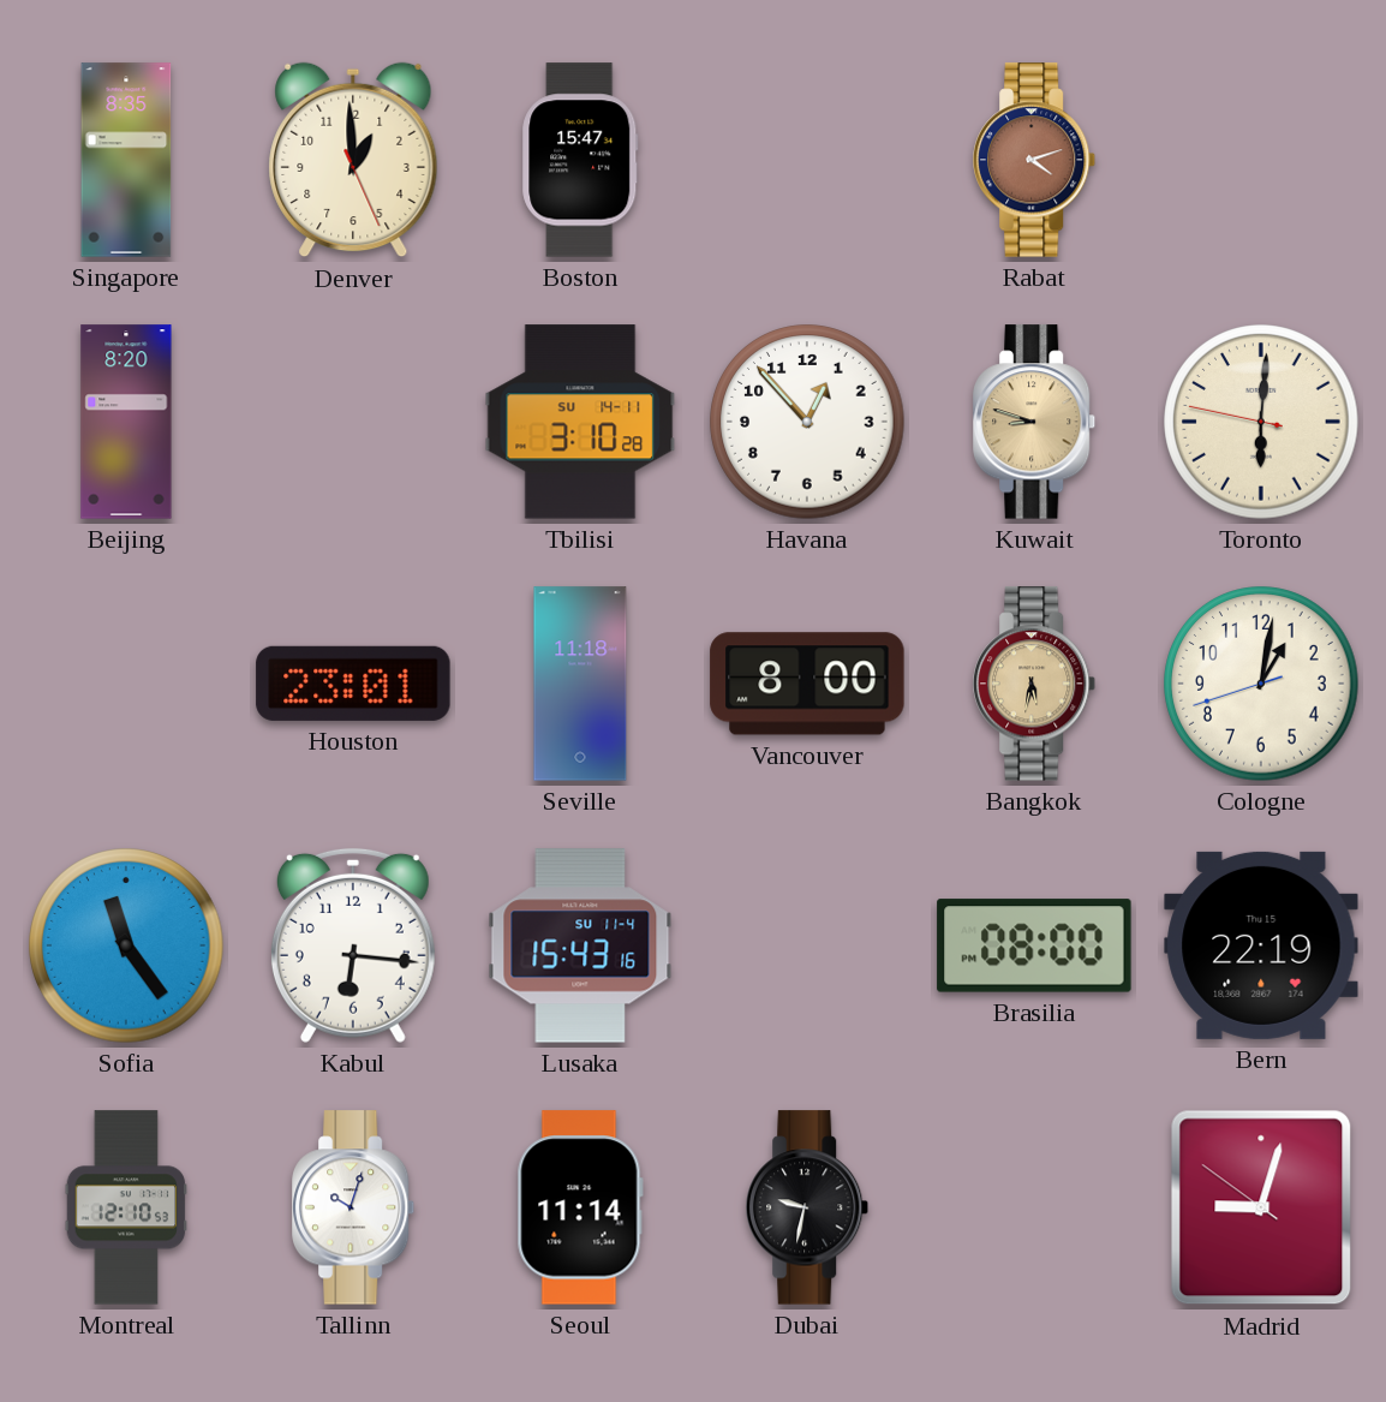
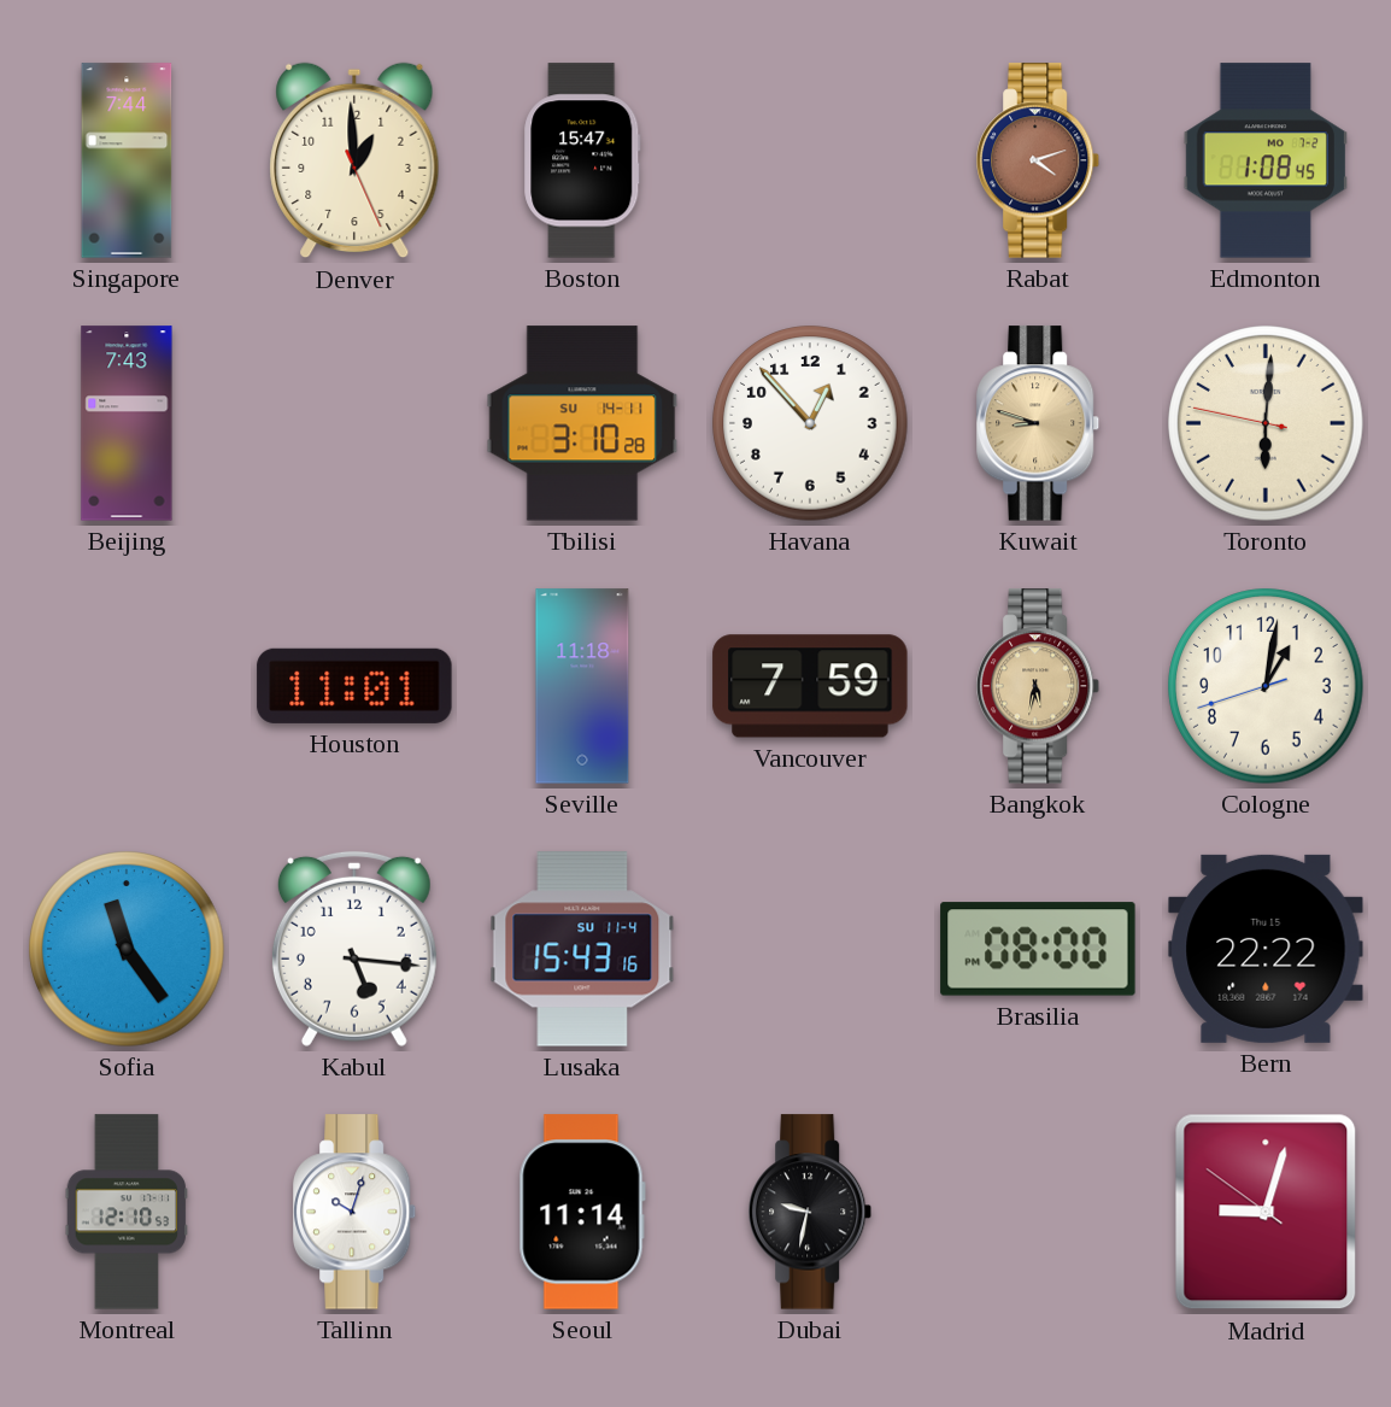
Singapore: 8:35 -> 7:44 (127, 160)
Edmonton: none -> 1:08 (1266, 160)
Beijing: 8:20 -> 7:43 (127, 423)
Houston: 23:01 -> 11:01 (354, 686)
Vancouver: 8:00 -> 7:59 (810, 686)
Kabul: 6:16 -> 5:16 (354, 949)
Bern: 22:19 -> 22:22 (1266, 949)
